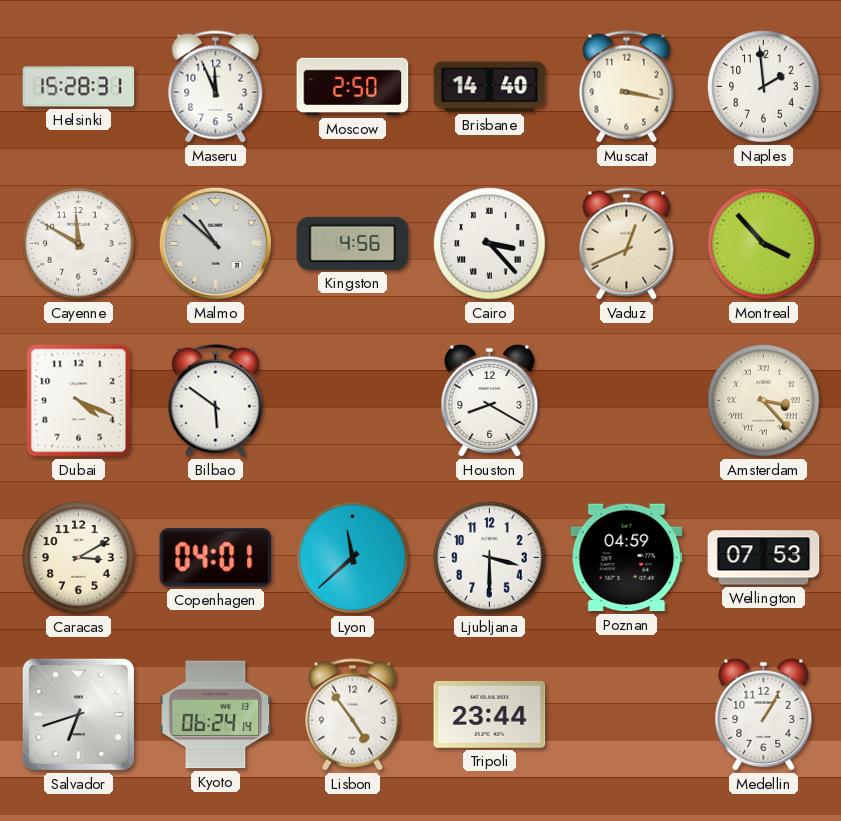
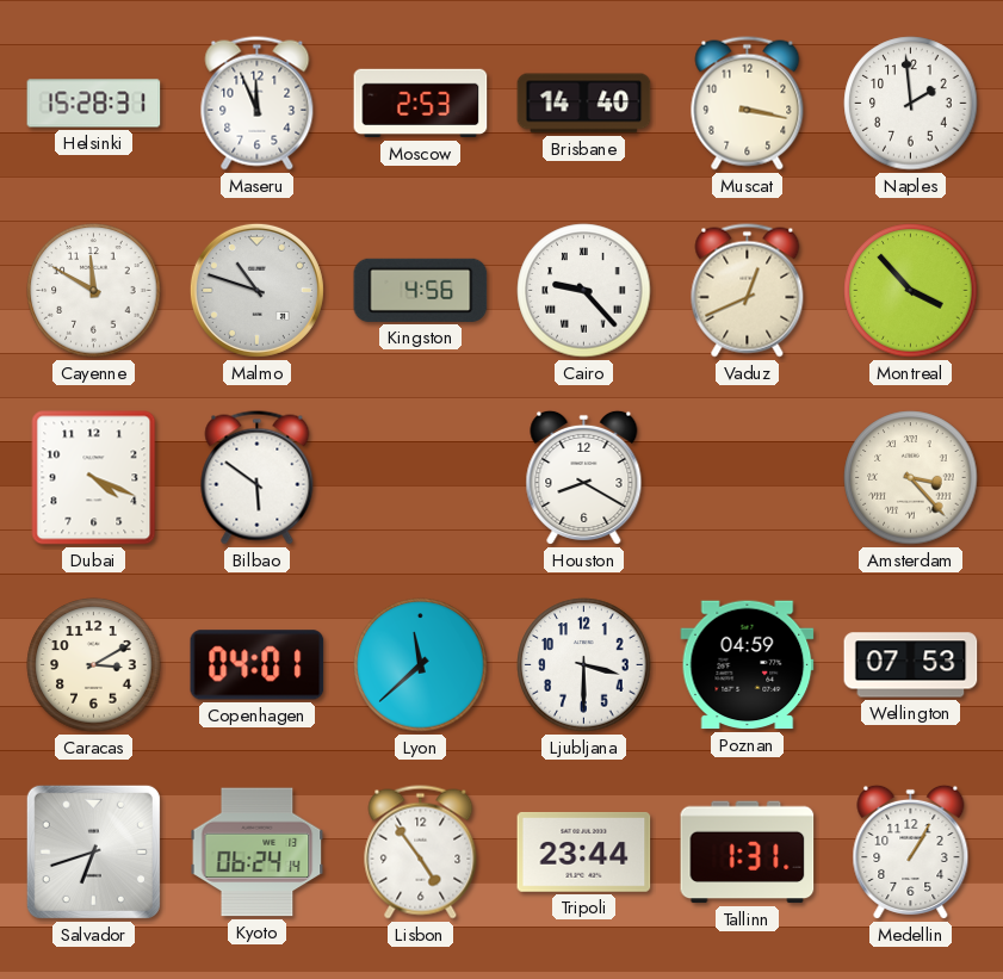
Moscow: 2:50 -> 2:53 (421, 104)
Malmo: 10:52 -> 10:48 (256, 290)
Cairo: 3:23 -> 9:23 (584, 291)
Tallinn: none -> 1:31 (748, 853)
